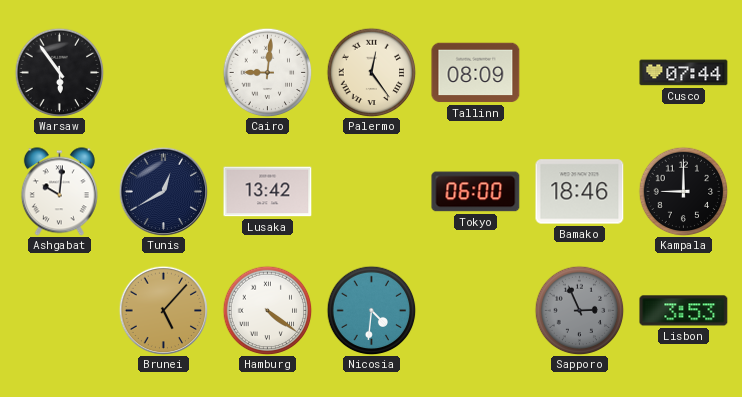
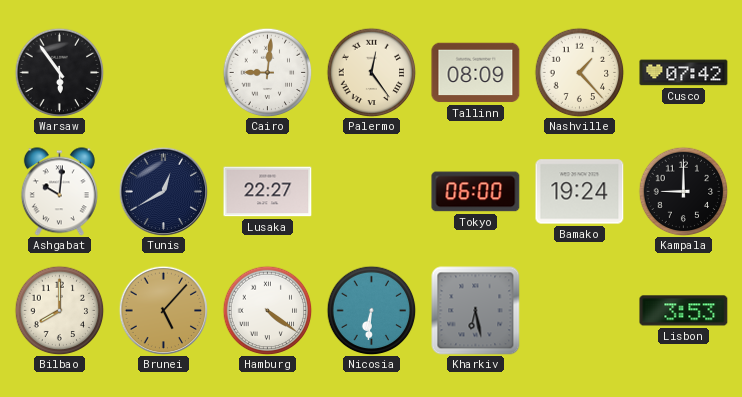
Nashville: none -> 1:23 (579, 72)
Cusco: 07:44 -> 07:42 (684, 73)
Lusaka: 13:42 -> 22:27 (268, 192)
Bamako: 18:46 -> 19:24 (580, 192)
Bilbao: none -> 8:00 (59, 310)
Nicosia: 4:31 -> 6:31 (371, 310)
Kharkiv: none -> 6:28 (476, 311)
Sapporo: 2:56 -> none (579, 310)
